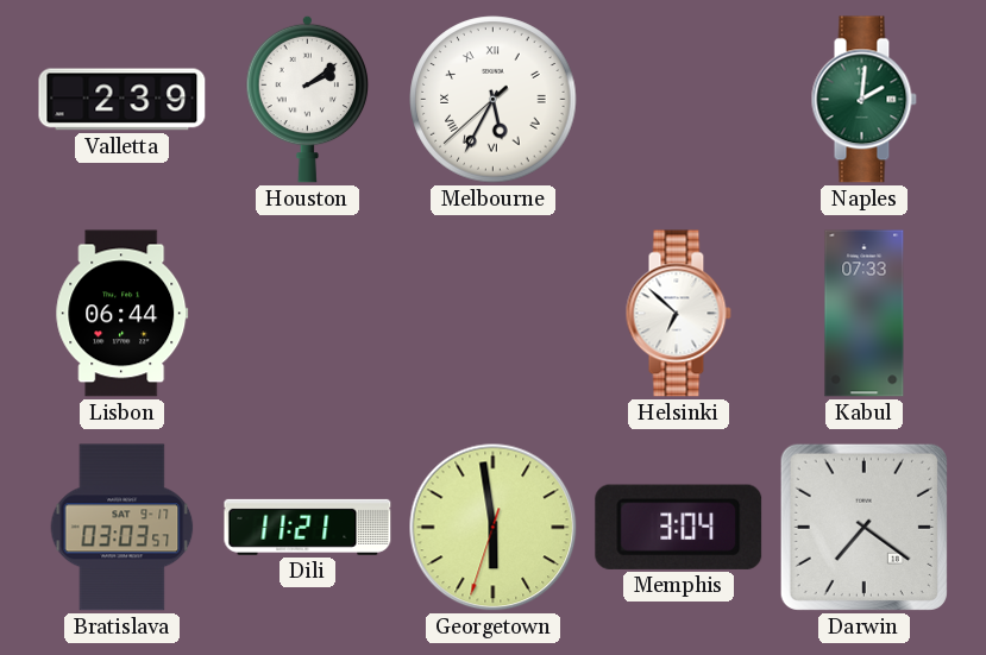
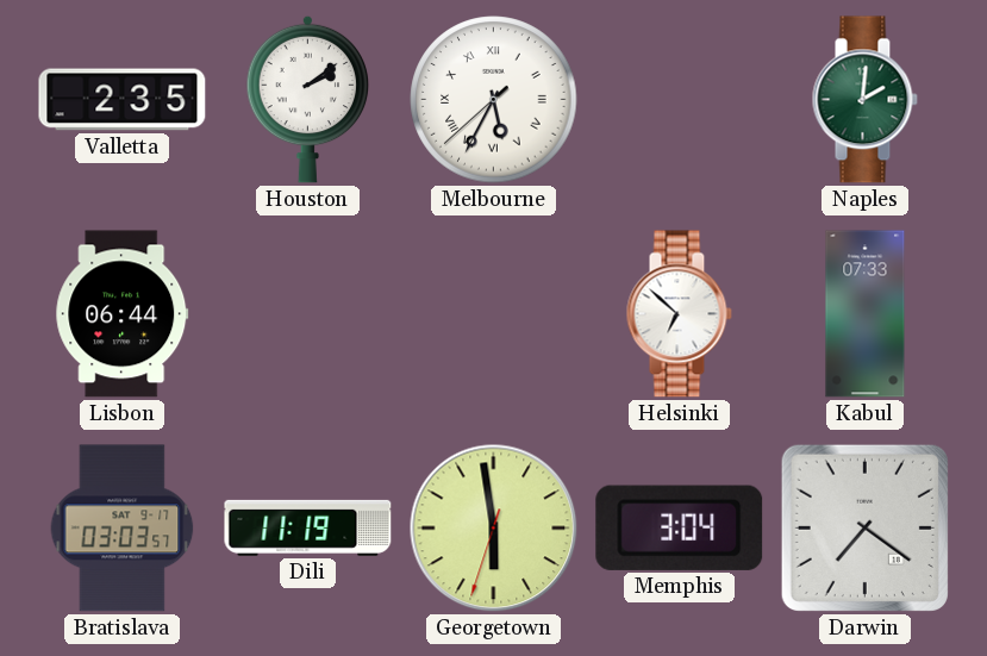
Valletta: 2:39 -> 2:35 (123, 100)
Dili: 11:21 -> 11:19 (308, 527)
